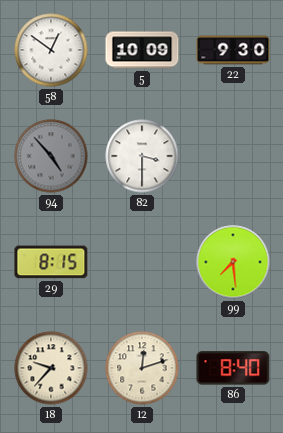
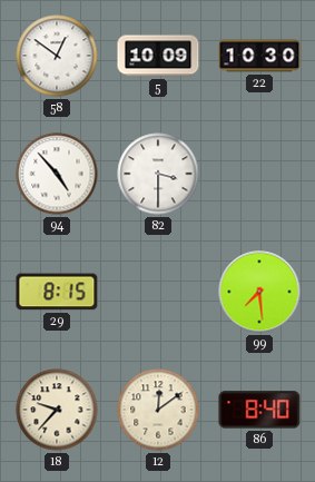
22: 9:30 -> 10:30 (259, 56)
94 dial: grey -> white (57, 174)
12: 12:12 -> 12:09 (158, 410)
